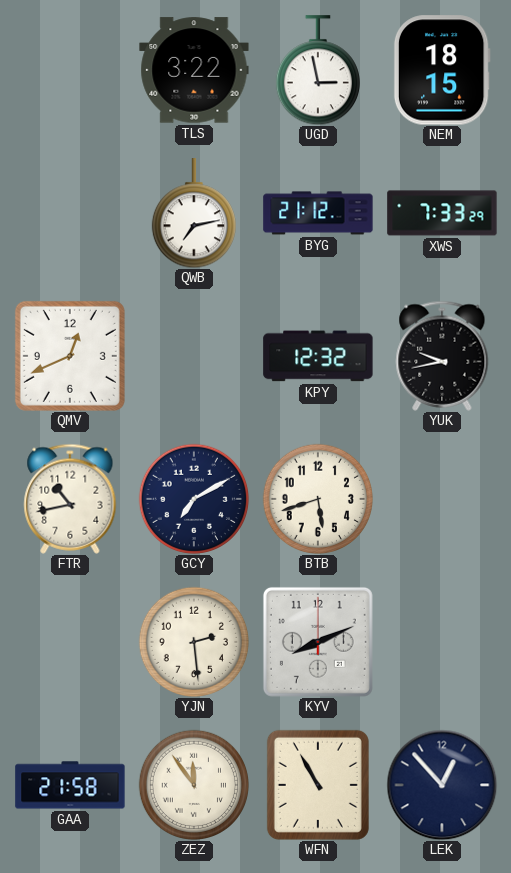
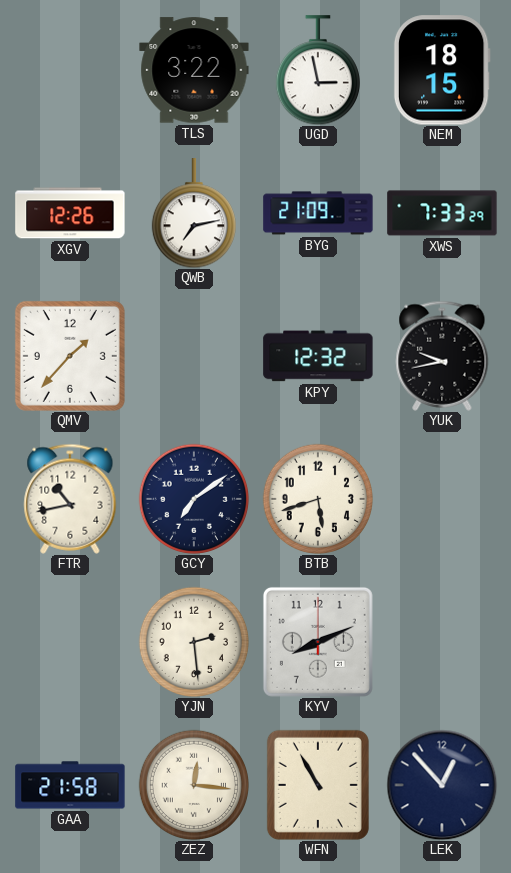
XGV: none -> 12:26 (70, 213)
BYG: 21:12 -> 21:09 (318, 213)
QMV: 12:41 -> 1:37 (70, 356)
GCY: 7:10 -> 7:09 (193, 498)
ZEZ: 11:54 -> 12:16 (193, 784)
